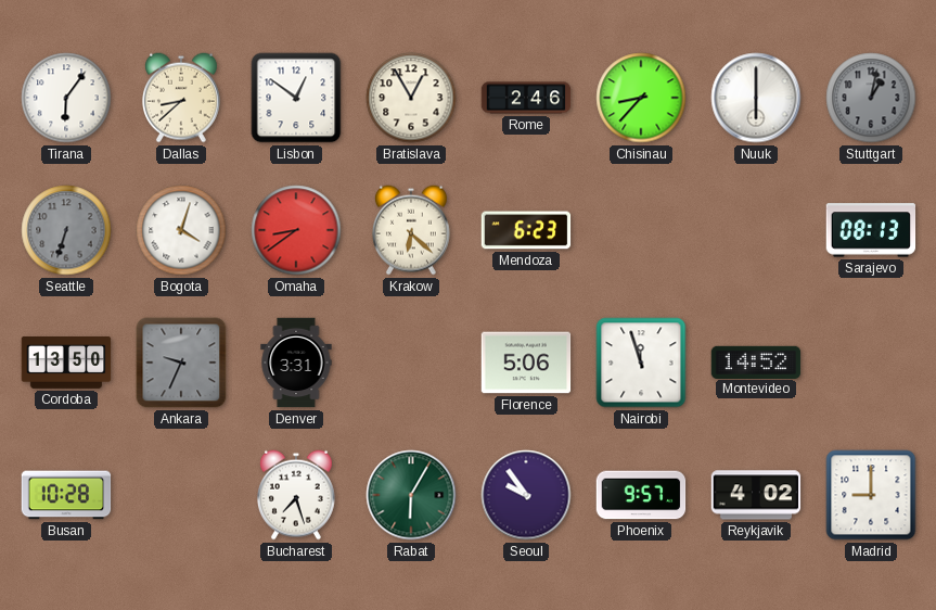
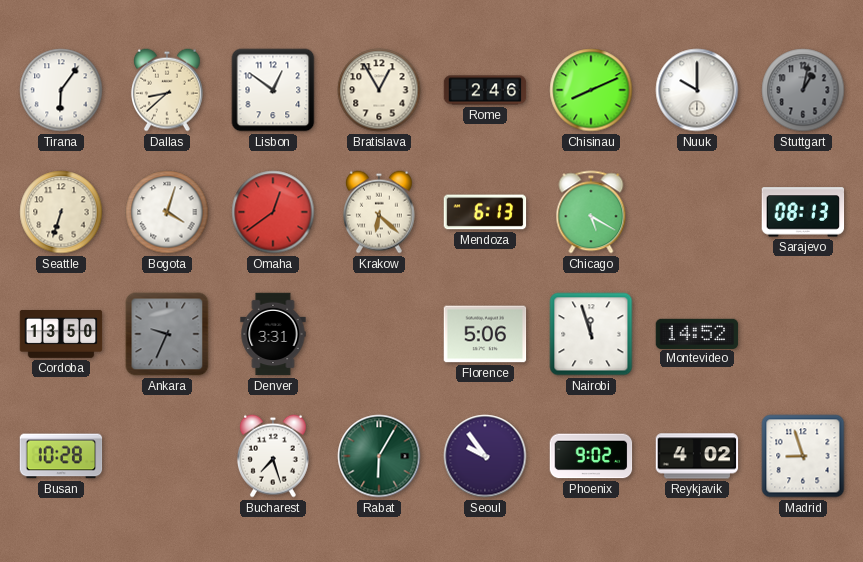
Chisinau: 8:37 -> 8:11 (591, 90)
Nuuk: 6:00 -> 10:00 (697, 90)
Seattle dial: grey -> cream (61, 212)
Omaha: 8:39 -> 12:39 (273, 212)
Mendoza: 6:23 -> 6:13 (485, 212)
Chicago: none -> 5:20 (591, 212)
Phoenix: 9:57 -> 9:02 (591, 456)
Madrid: 9:00 -> 8:57 (803, 456)
